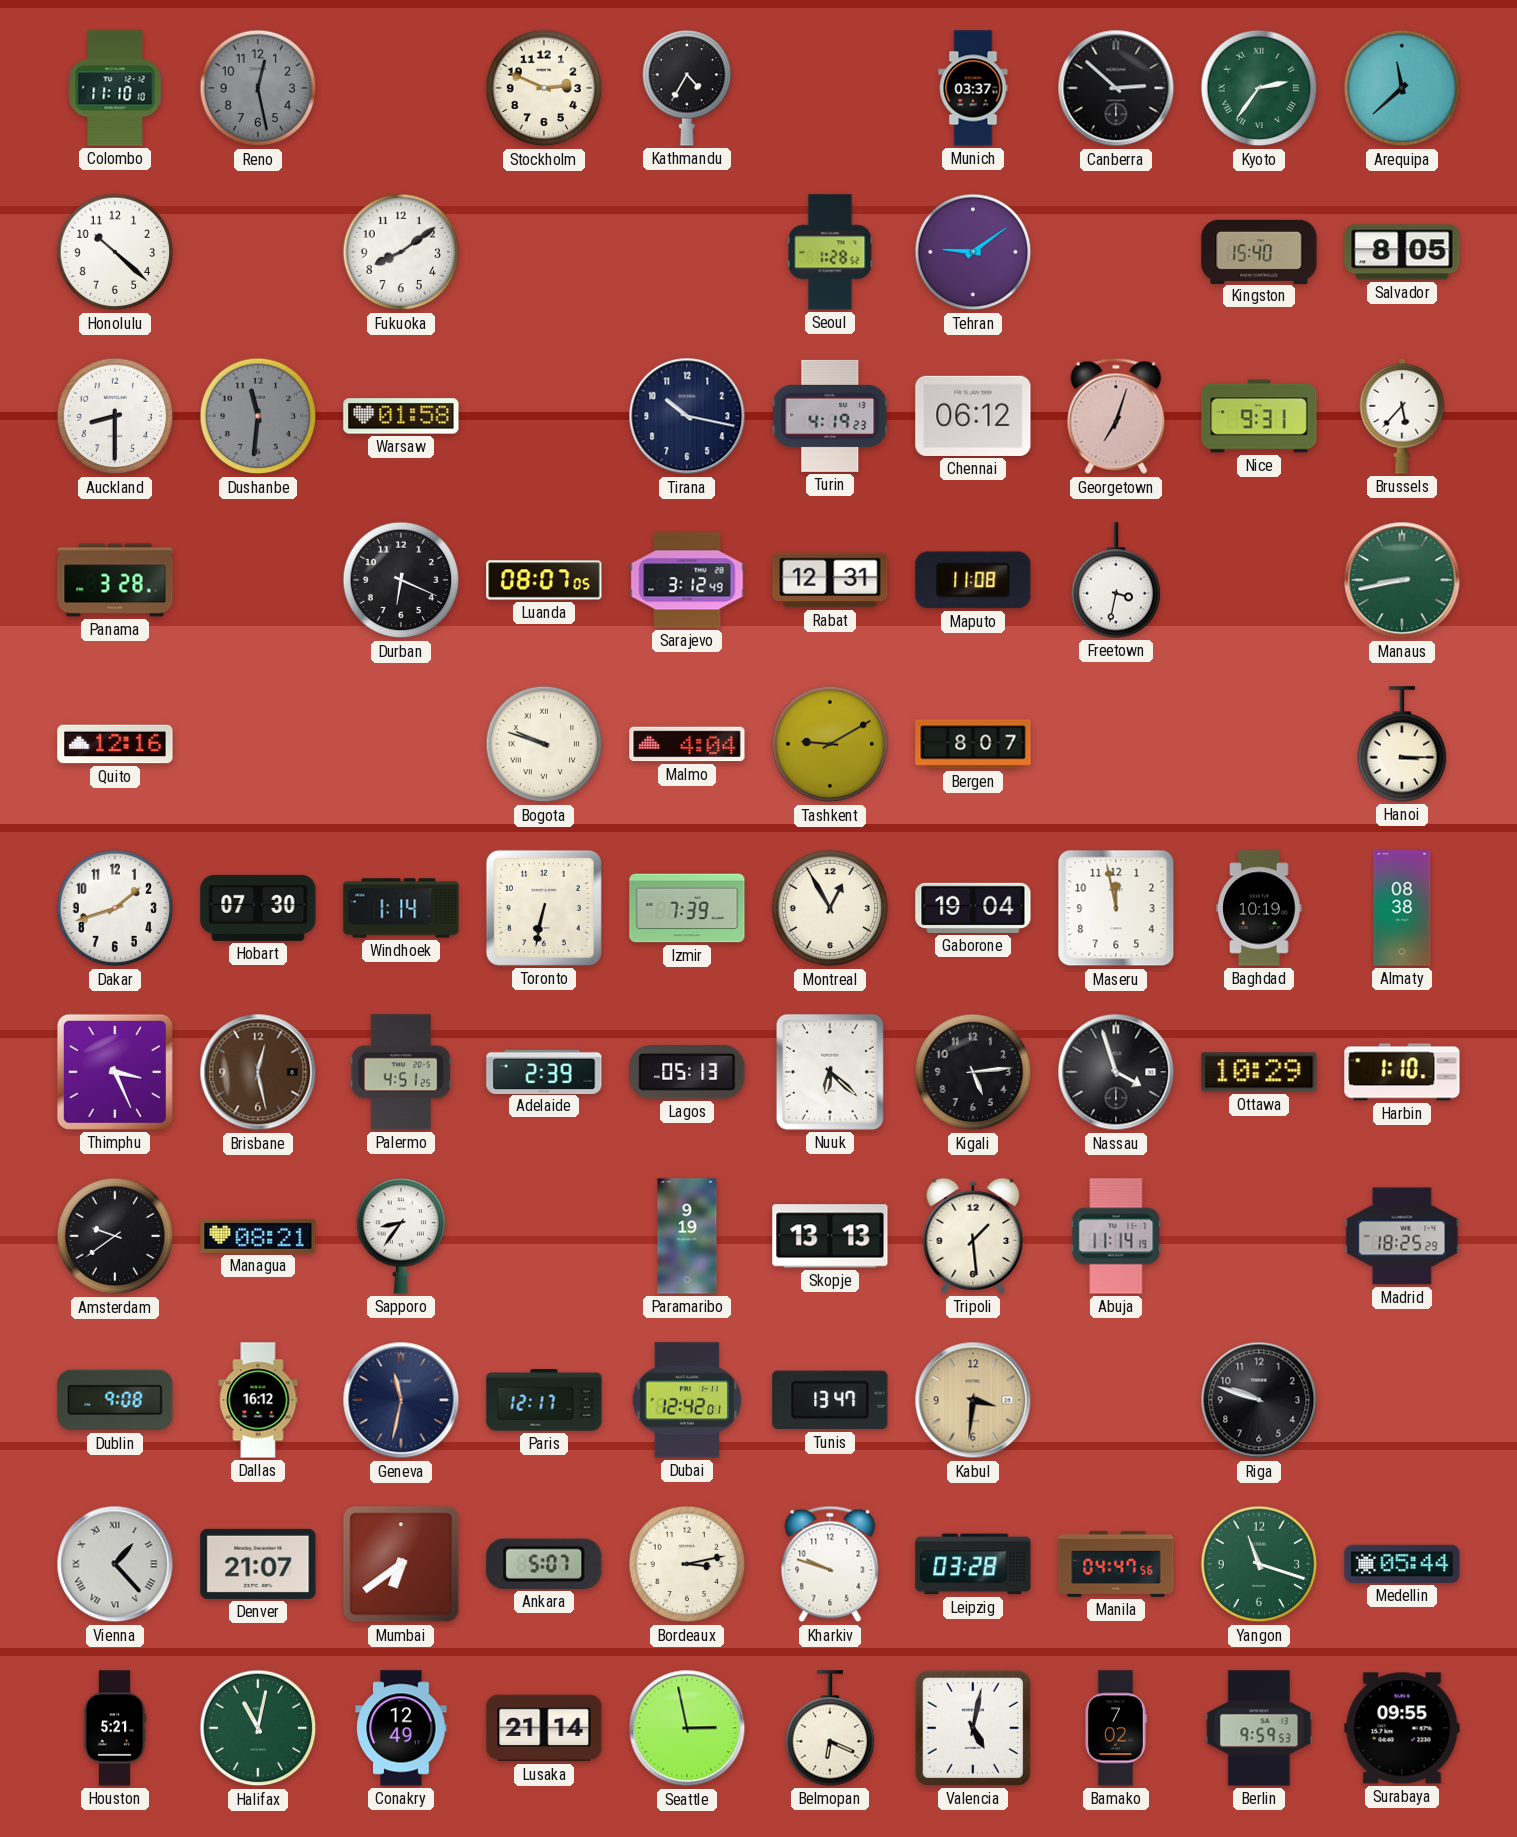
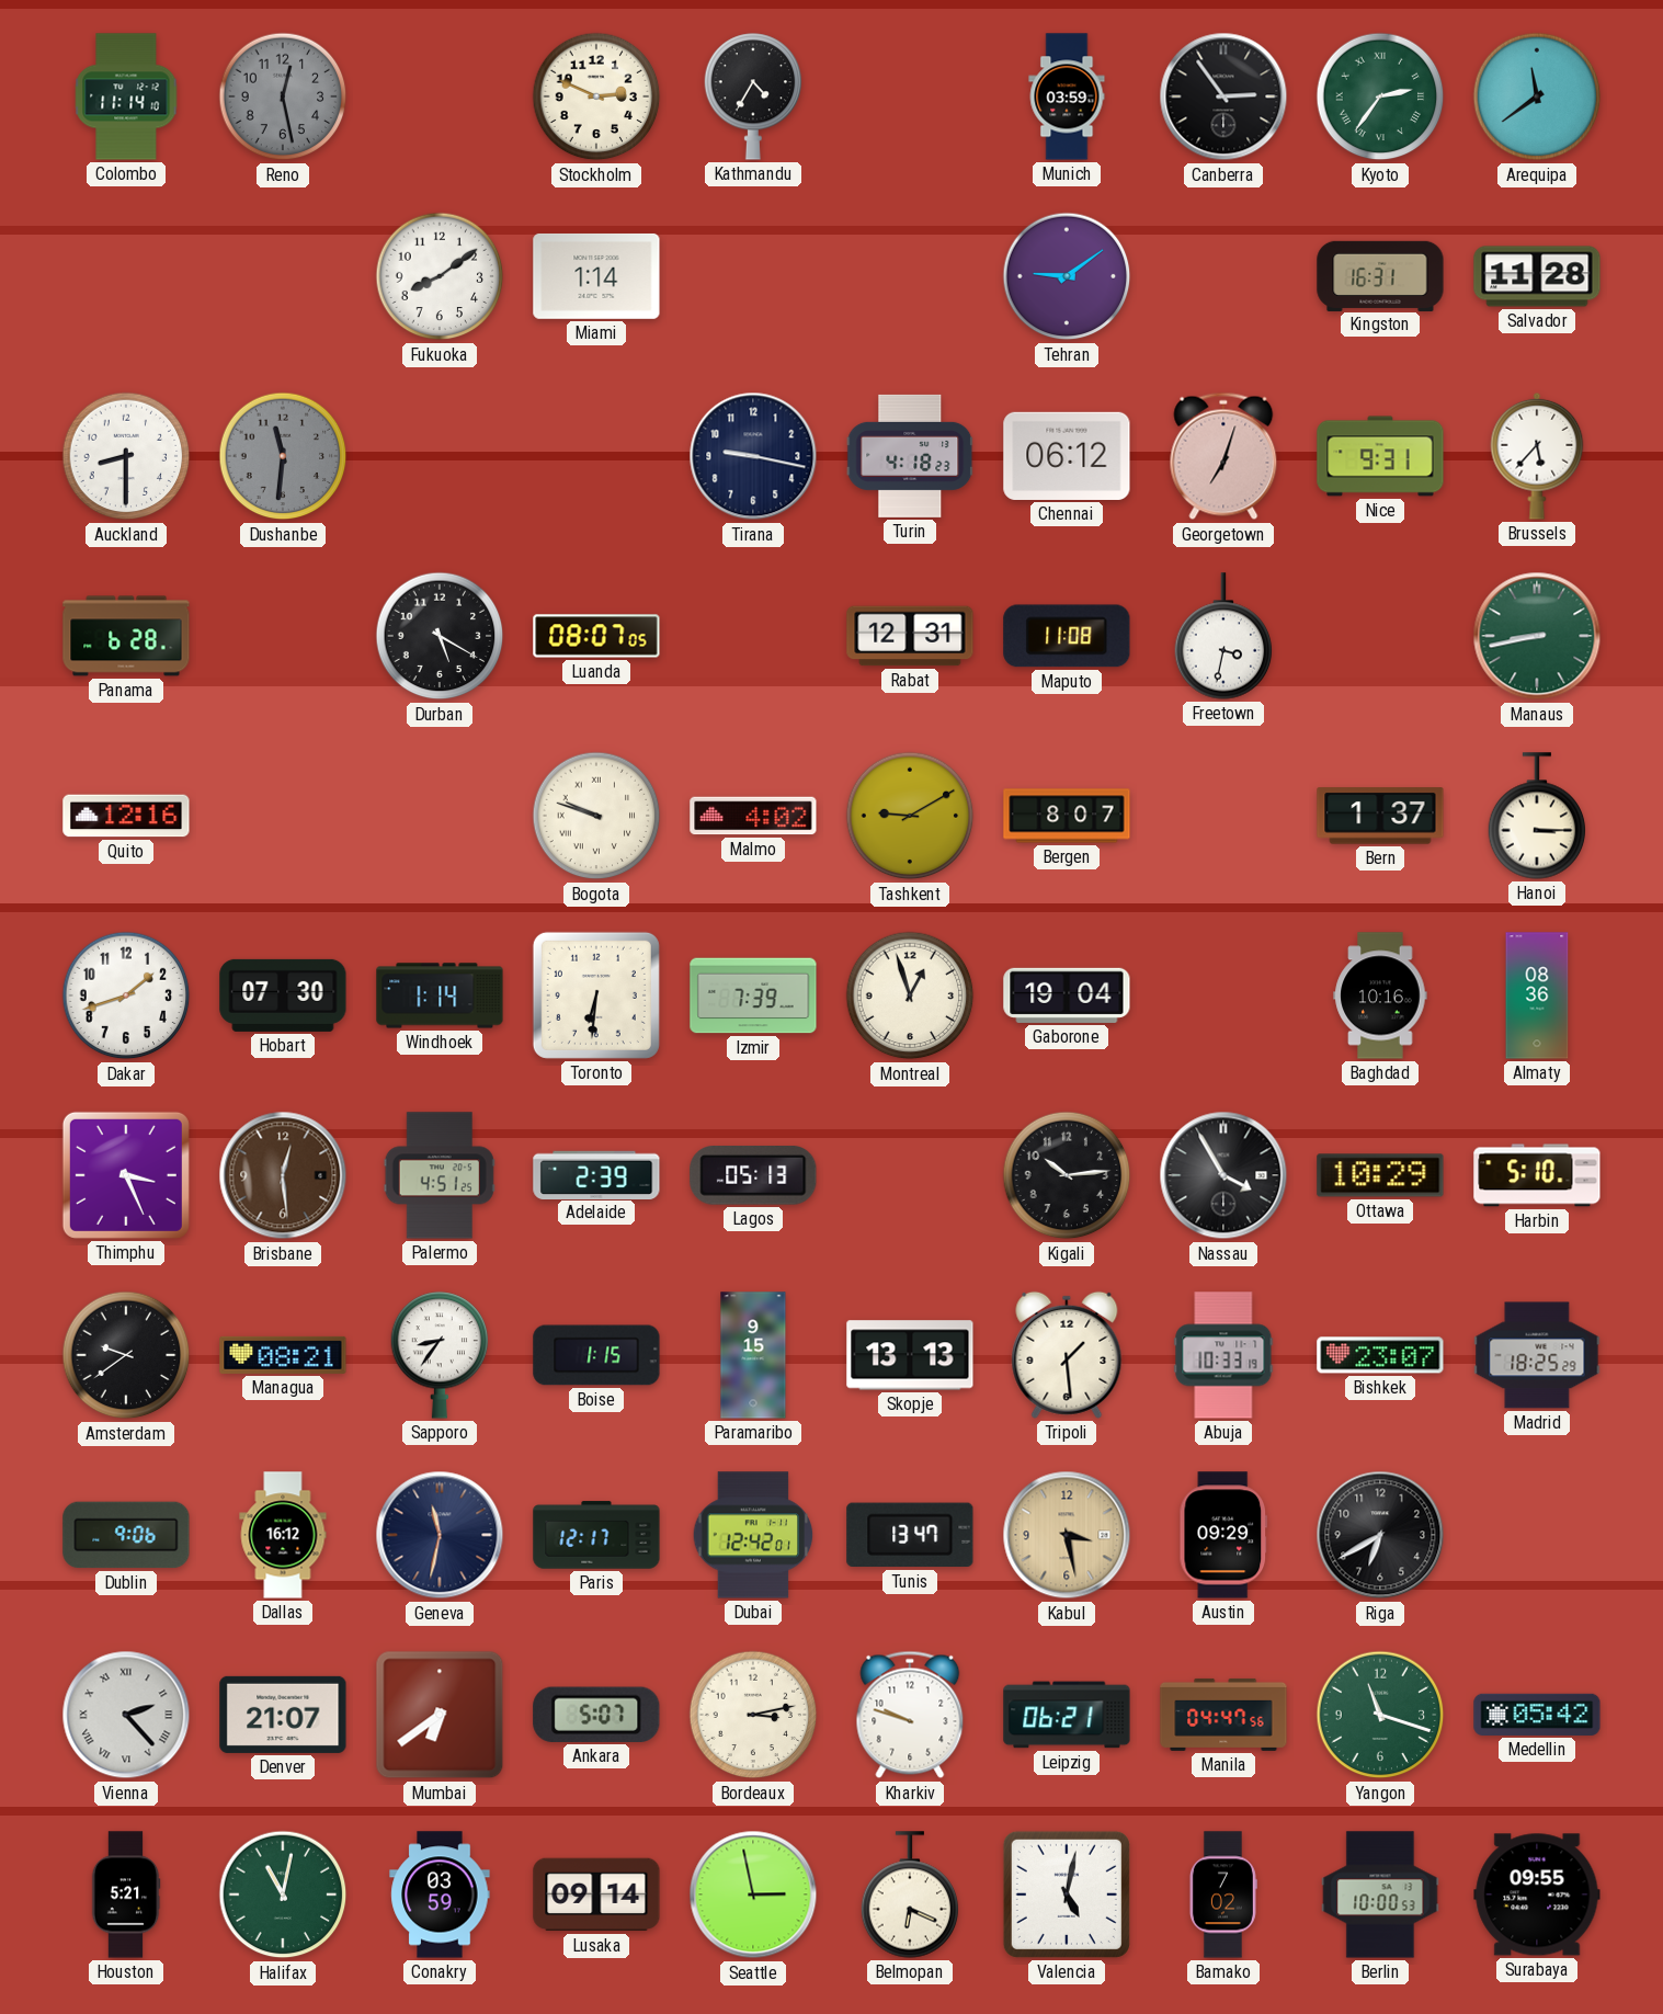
Colombo: 11:10 -> 11:14 (126, 96)
Munich: 03:37 -> 03:59 (1067, 96)
Canberra: 2:52 -> 2:54 (1223, 96)
Arequipa: 11:38 -> 11:39 (1537, 96)
Honolulu: 10:22 -> none (115, 252)
Miami: none -> 1:14 (596, 276)
Seoul: 1:28 -> none (830, 252)
Kingston: 15:40 -> 16:31 (1380, 275)
Salvador: 8:05 -> 11:28 (1537, 276)
Warsaw: 01:58 -> none (401, 416)
Tirana: 10:17 -> 9:17 (753, 456)
Turin: 4:19 -> 4:18 (910, 456)
Panama: 3:28 -> 6:28 (126, 636)
Durban: 6:19 -> 5:20 (440, 636)
Sarajevo: 3:12 -> none (687, 580)
Malmo: 4:04 -> 4:02 (753, 816)
Bern: none -> 1:37 (1380, 816)
Toronto: 6:32 -> 6:31 (596, 995)
Montreal: 12:55 -> 12:57 (910, 995)
Maseru: 11:58 -> none (1116, 908)
Baghdad: 10:19 -> 10:16 (1380, 995)
Almaty: 08:38 -> 08:36 (1537, 995)
Brisbane: 12:28 -> 12:29 (283, 1175)
Nuuk: 6:22 -> none (830, 1072)
Kigali: 5:14 -> 10:14 (1067, 1175)
Nassau: 3:57 -> 3:55 (1223, 1175)
Harbin: 1:10 -> 5:10 (1537, 1175)
Boise: none -> 1:15 (596, 1355)
Paramaribo: 9:19 -> 9:15 (753, 1355)
Abuja: 11:14 -> 10:33 (1223, 1355)
Bishkek: none -> 23:07 (1380, 1355)
Dublin: 9:08 -> 9:06 (126, 1535)
Kabul: 3:31 -> 3:28 (1067, 1535)
Austin: none -> 09:29 (1223, 1535)
Riga: 9:48 -> 6:40 (1380, 1535)
Vienna: 1:23 -> 2:23 (126, 1715)
Leipzig: 03:28 -> 06:21 (1067, 1715)
Medellin: 05:44 -> 05:42 (1537, 1715)
Conakry: 12:49 -> 03:59 (440, 1894)
Lusaka: 21:14 -> 09:14 (596, 1894)
Berlin: 9:59 -> 10:00 (1380, 1894)
